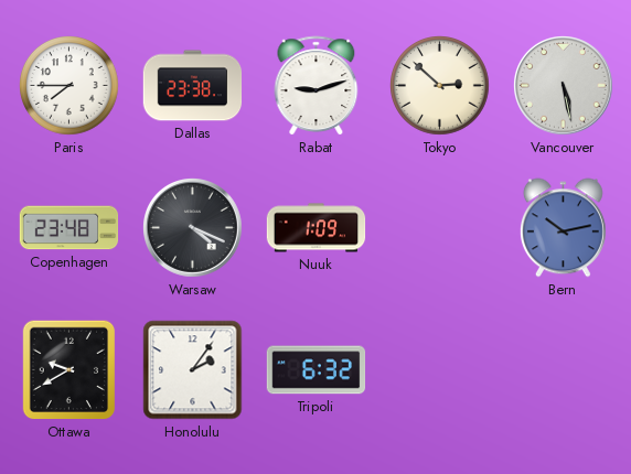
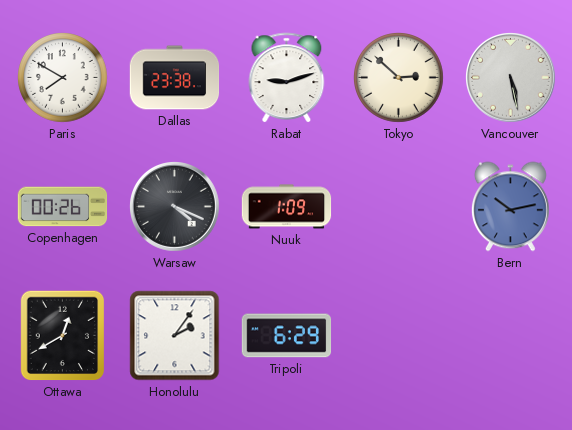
Paris: 7:45 -> 7:50 (63, 78)
Copenhagen: 23:48 -> 00:26 (63, 207)
Ottawa: 9:40 -> 12:40 (63, 336)
Tripoli: 6:32 -> 6:29 (287, 336)
